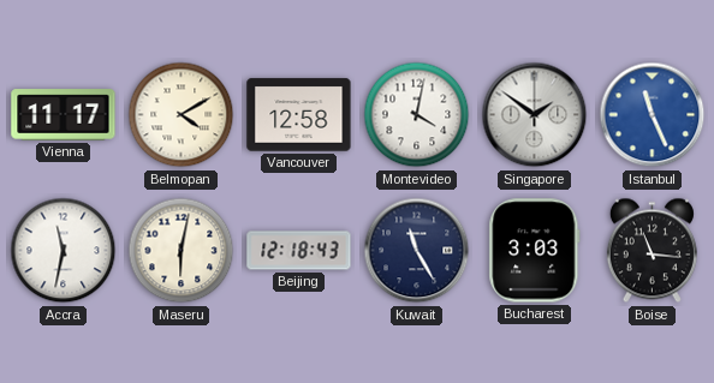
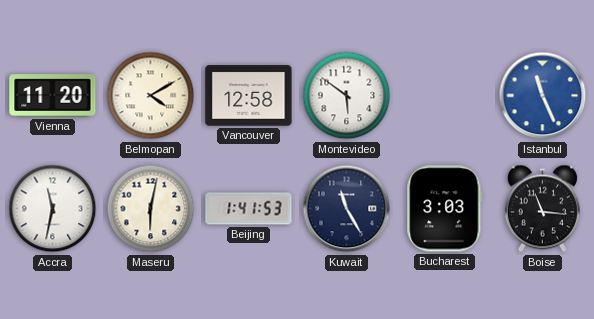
Vienna: 11:17 -> 11:20 (53, 96)
Montevideo: 4:02 -> 5:51 (347, 96)
Singapore: 1:51 -> none (535, 115)
Beijing: 12:18 -> 1:41 (249, 209)
